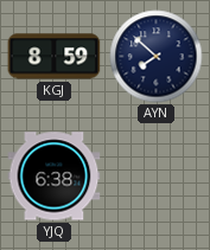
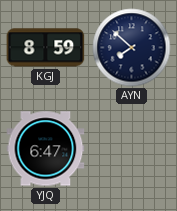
YJQ: 6:38 -> 6:47 (46, 149)
